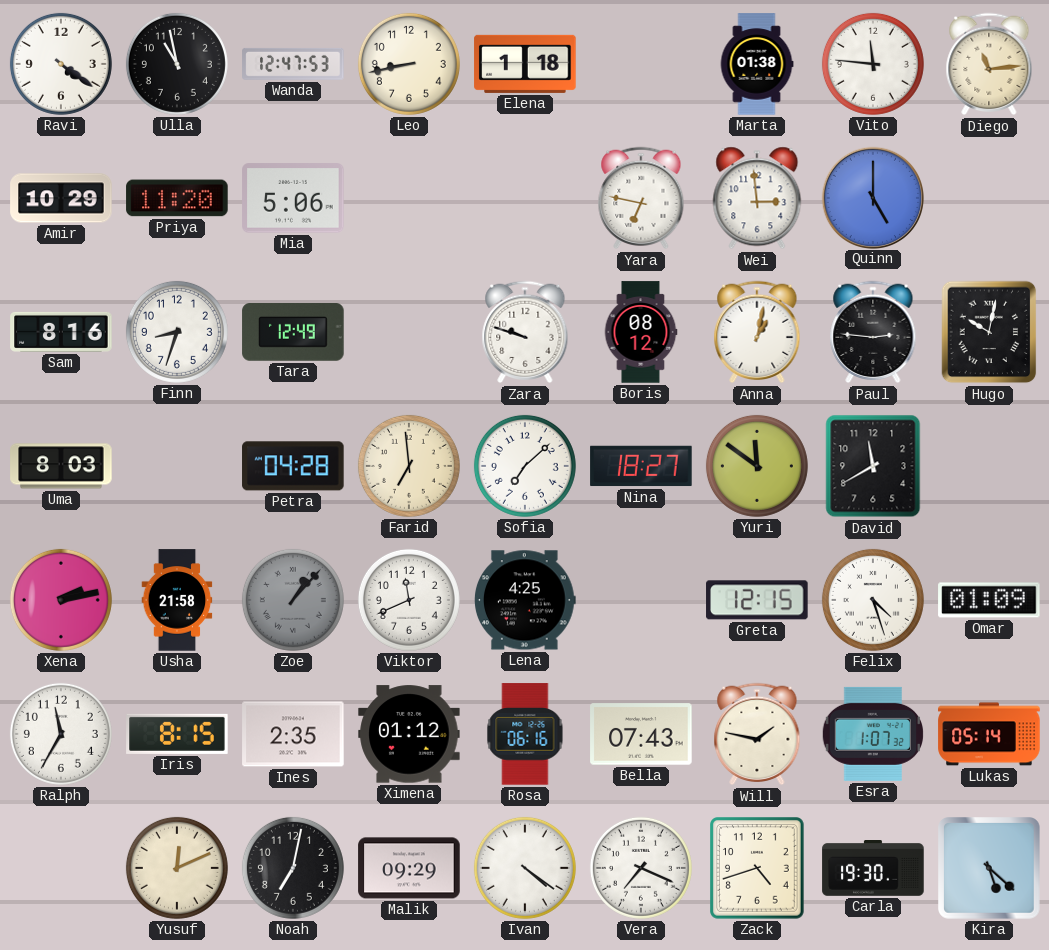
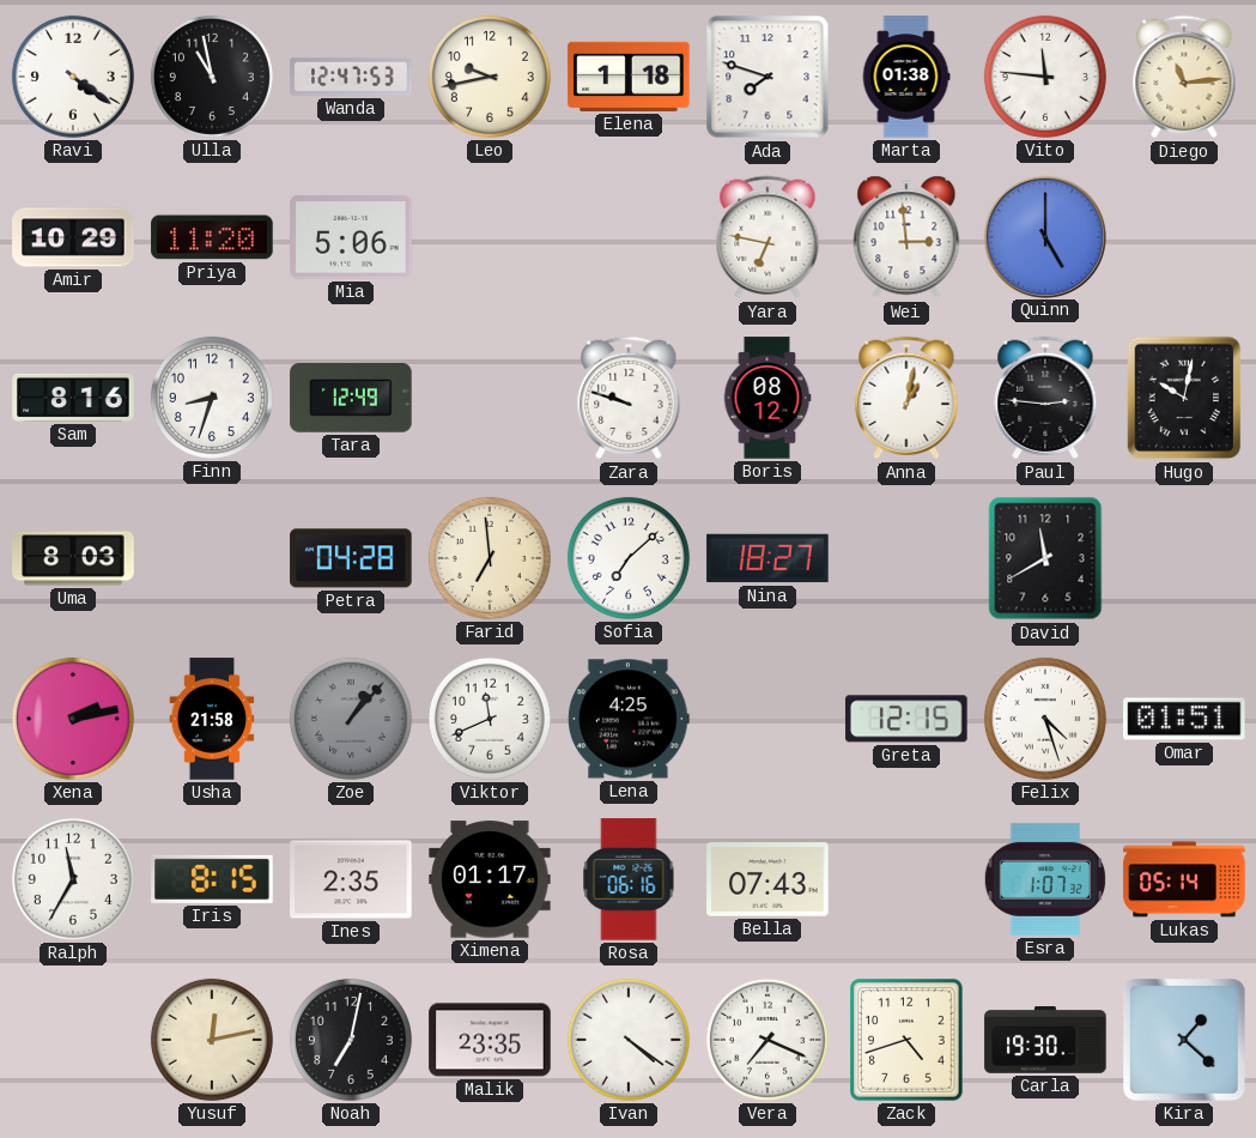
Leo: 8:43 -> 9:43 (490, 77)
Ada: none -> 7:48 (767, 77)
Yuri: 11:51 -> none (757, 466)
Omar: 01:09 -> 01:51 (1184, 719)
Ximena: 01:12 -> 01:17 (490, 879)
Will: 1:47 -> none (757, 734)
Yusuf: 12:11 -> 12:13 (212, 1040)
Malik: 09:29 -> 23:35 (490, 1040)
Kira: 5:22 -> 1:22 (1185, 1041)
